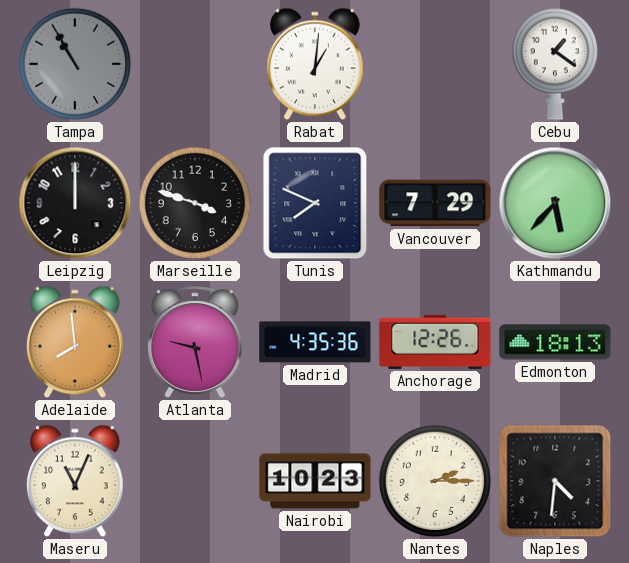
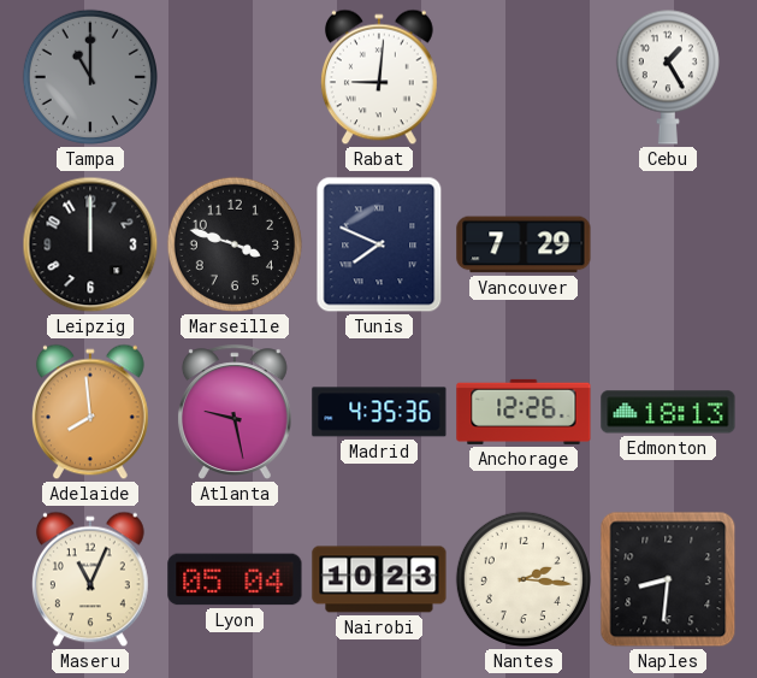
Tampa: 10:55 -> 11:00 (90, 77)
Rabat: 1:01 -> 9:01 (379, 77)
Cebu: 1:21 -> 1:25 (668, 77)
Kathmandu: 5:37 -> none (555, 203)
Lyon: none -> 05:04 (235, 579)
Nantes: 2:15 -> 2:16 (524, 579)
Naples: 4:31 -> 8:31 (668, 579)
